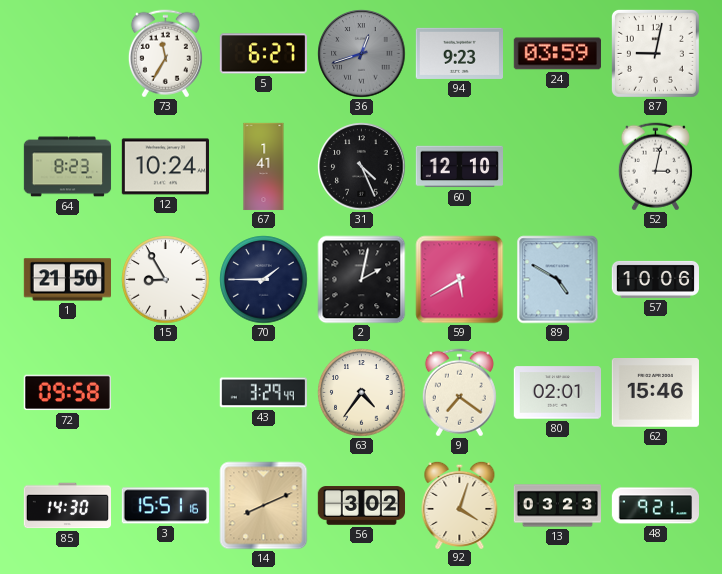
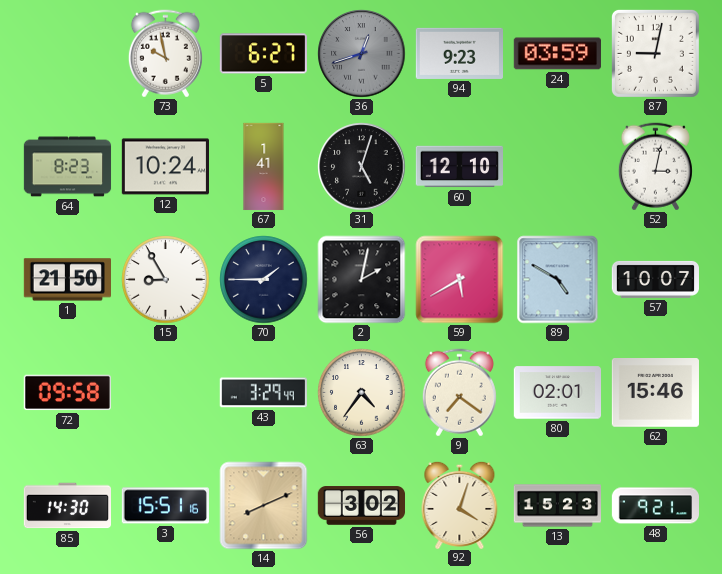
73: 11:35 -> 9:58 (165, 54)
31: 4:26 -> 5:03 (362, 167)
57: 10:06 -> 10:07 (655, 279)
13: 03:23 -> 15:23 (557, 506)
